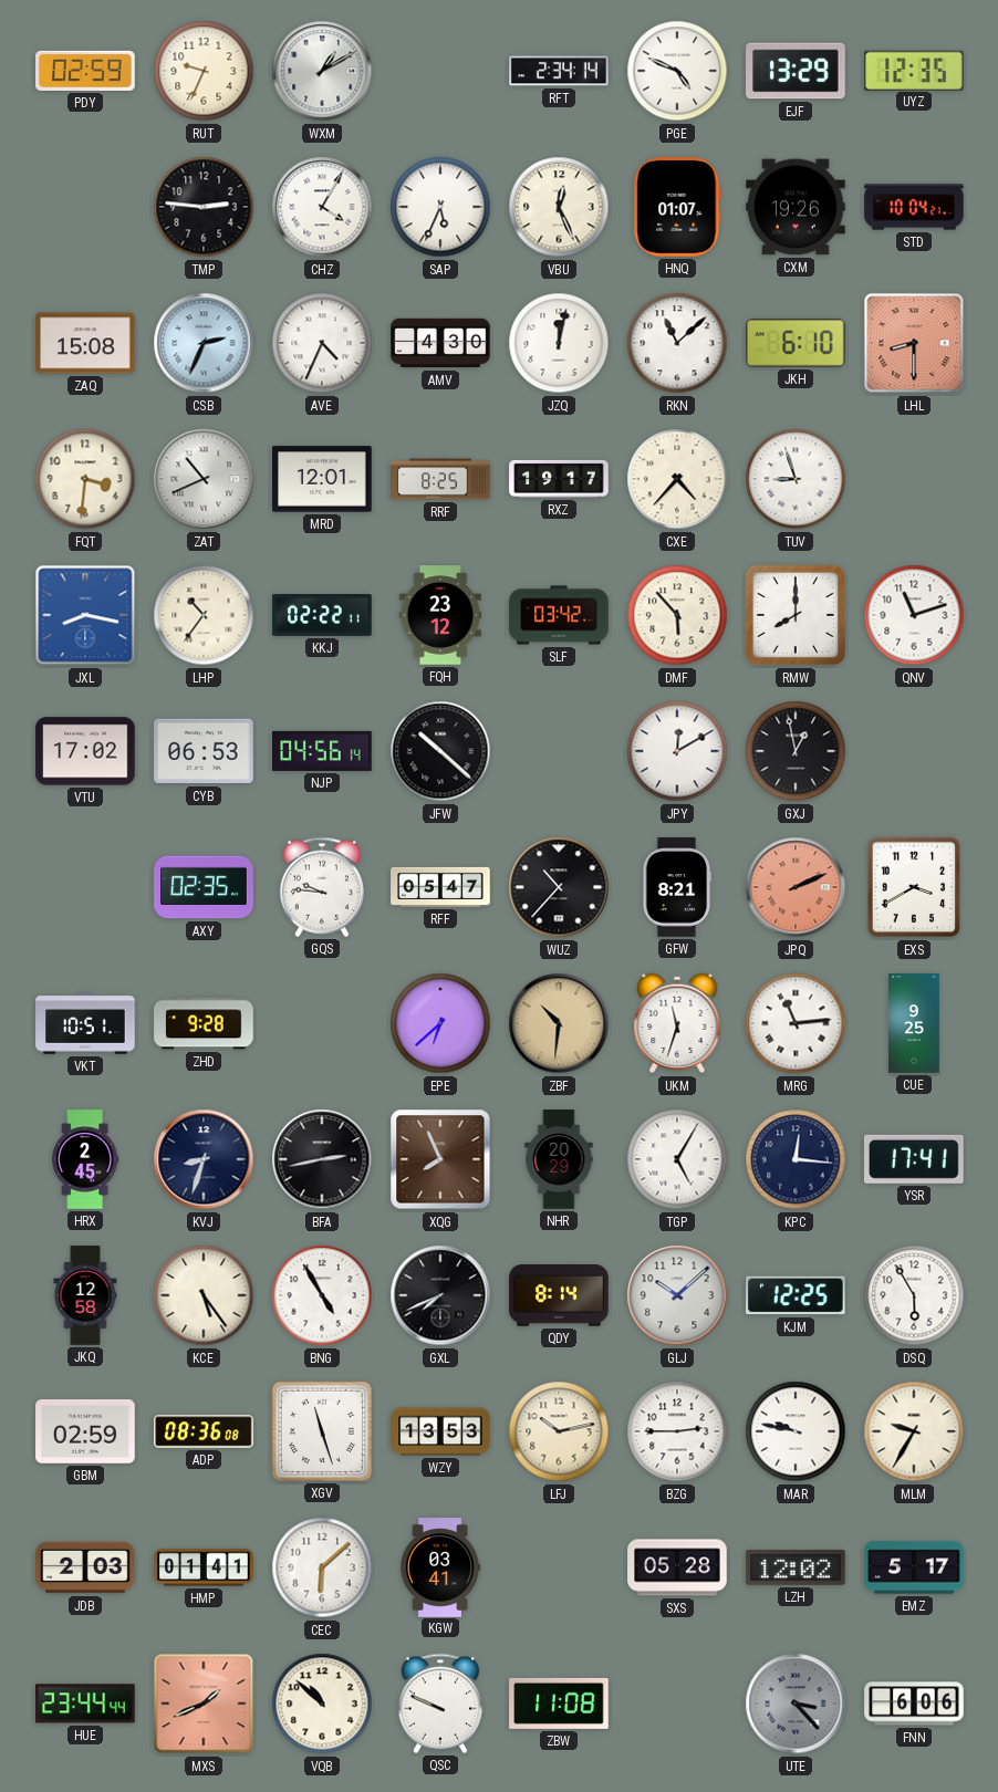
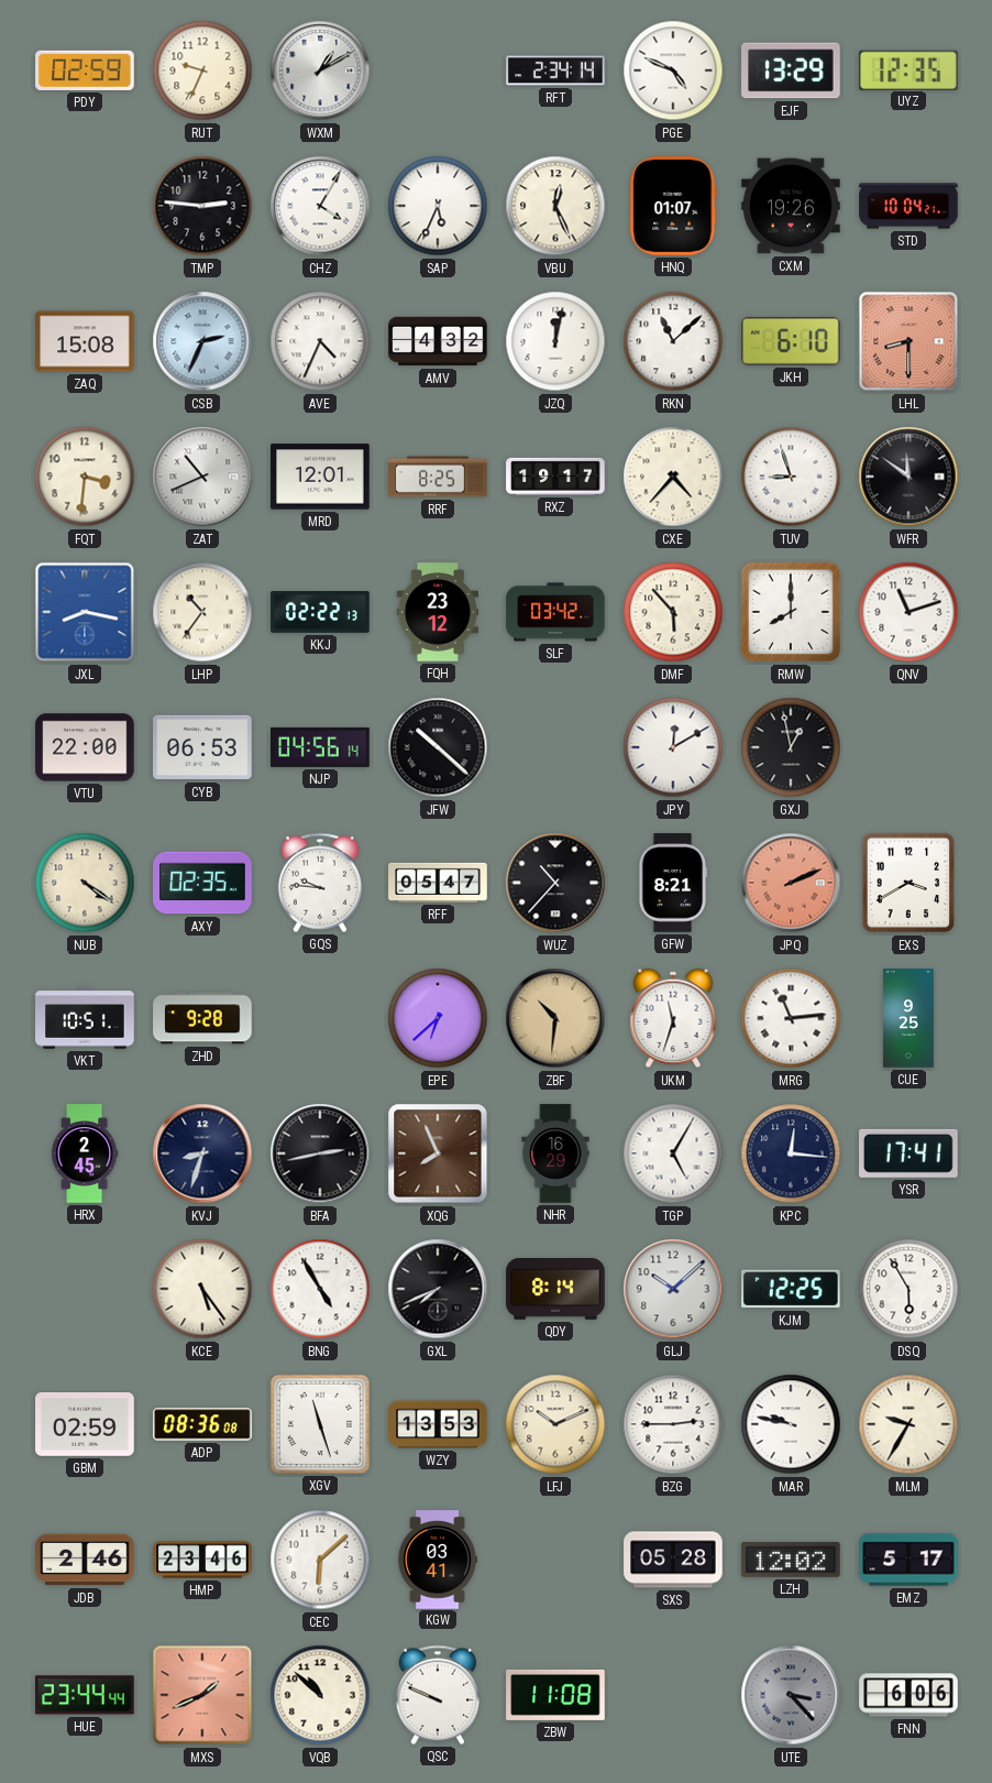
AMV: 4:30 -> 4:32 (438, 341)
WFR: none -> 11:51 (908, 477)
KKJ: 02:22:11 -> 02:22:13 (320, 613)
VTU: 17:02 -> 22:00 (85, 747)
NUB: none -> 4:21 (85, 883)
NHR: 20:29 -> 16:29 (555, 1153)
JKQ: 12:58 -> none (85, 1295)
LFJ: 10:13 -> 10:11 (555, 1424)
JDB: 2:03 -> 2:46 (85, 1560)
HMP: 01:41 -> 23:46 (202, 1560)
